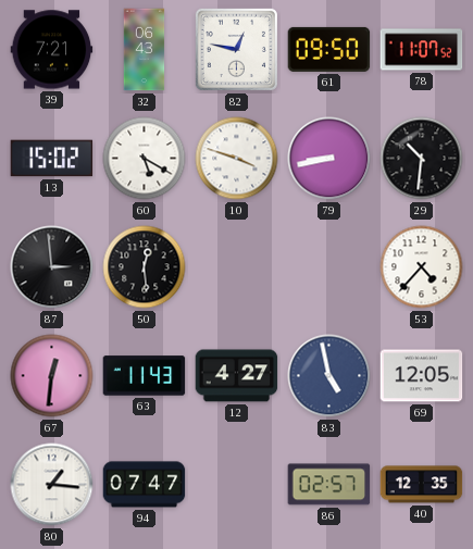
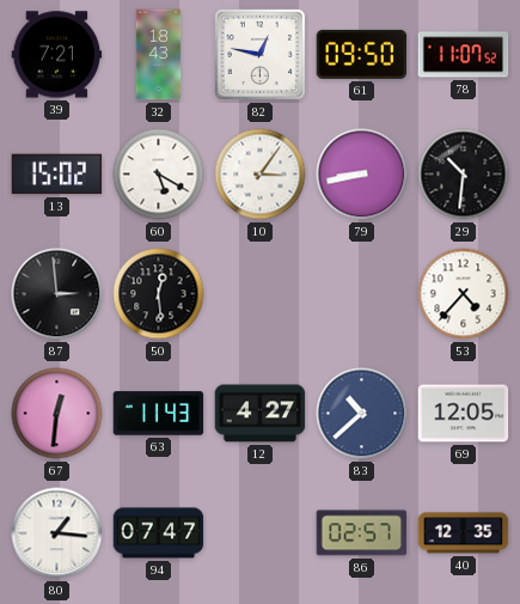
32: 06:43 -> 18:43 (159, 55)
10: 3:48 -> 3:06 (261, 175)
83: 4:58 -> 10:38 (362, 414)
